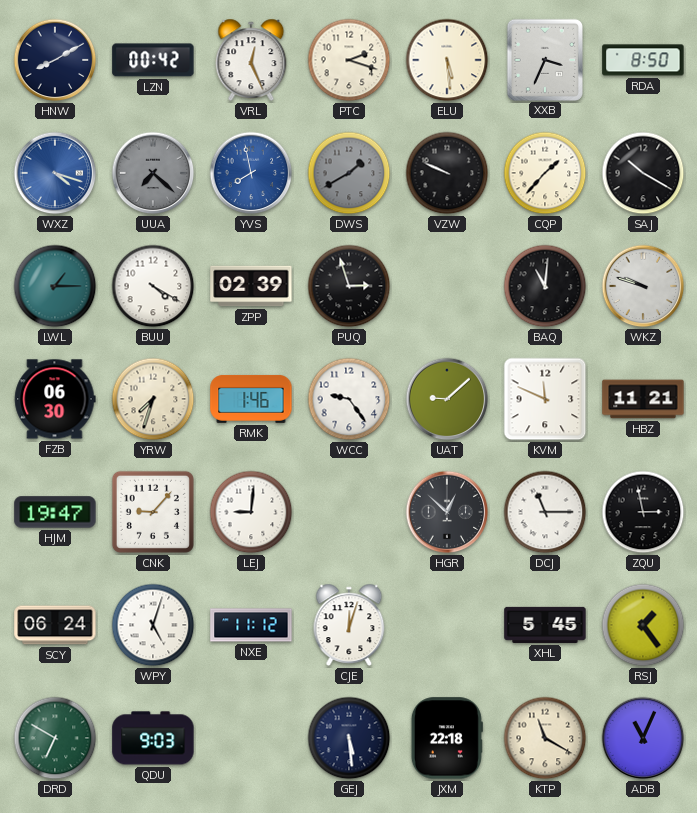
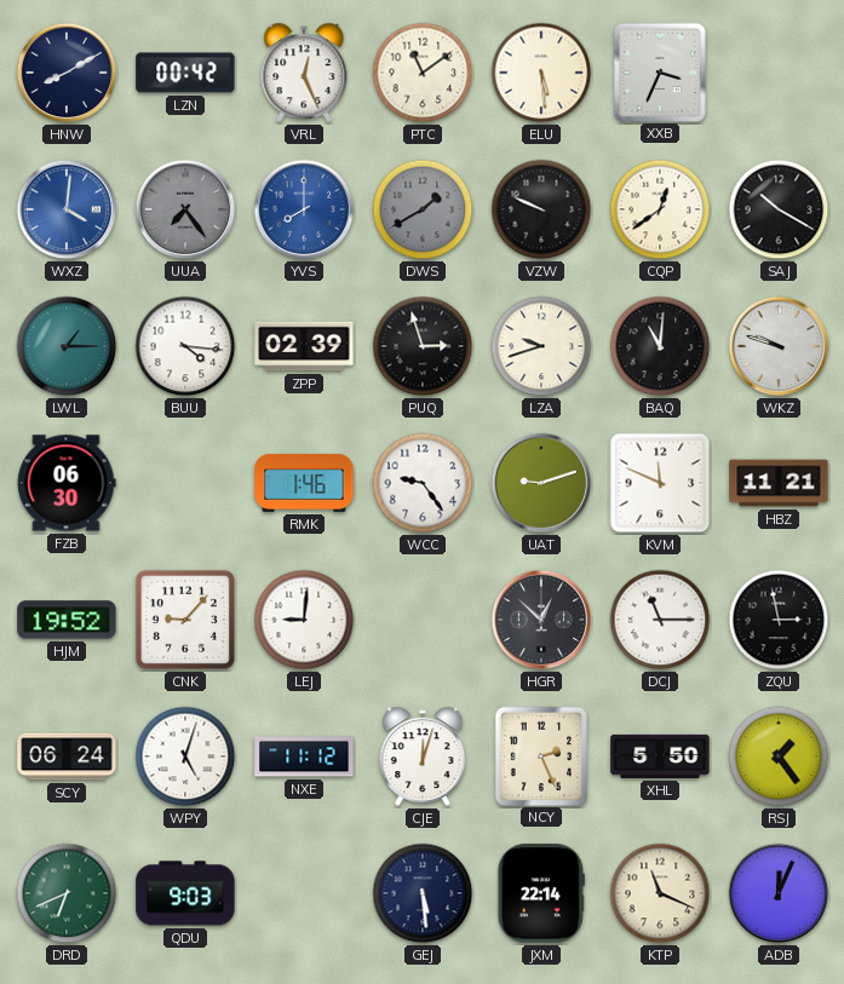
PTC: 2:18 -> 11:09 (423, 73)
RDA: 8:50 -> none (643, 60)
WXZ: 4:18 -> 4:01 (67, 209)
UUA: 7:22 -> 7:24 (185, 209)
YVS: 7:58 -> 8:00 (304, 209)
CQP: 1:37 -> 12:39 (660, 209)
BUU: 4:20 -> 4:16 (185, 346)
LZA: none -> 9:42 (541, 346)
YRW: 7:33 -> none (153, 399)
UAT: 9:08 -> 9:12 (541, 483)
HJM: 19:47 -> 19:52 (67, 620)
NCY: none -> 2:26 (540, 755)
XHL: 5:45 -> 5:50 (660, 756)
DRD: 6:50 -> 6:41 (67, 893)
JXM: 22:18 -> 22:14 (541, 893)
KTP: 11:20 -> 11:19 (660, 893)
ADB: 11:04 -> 12:04 (779, 893)
